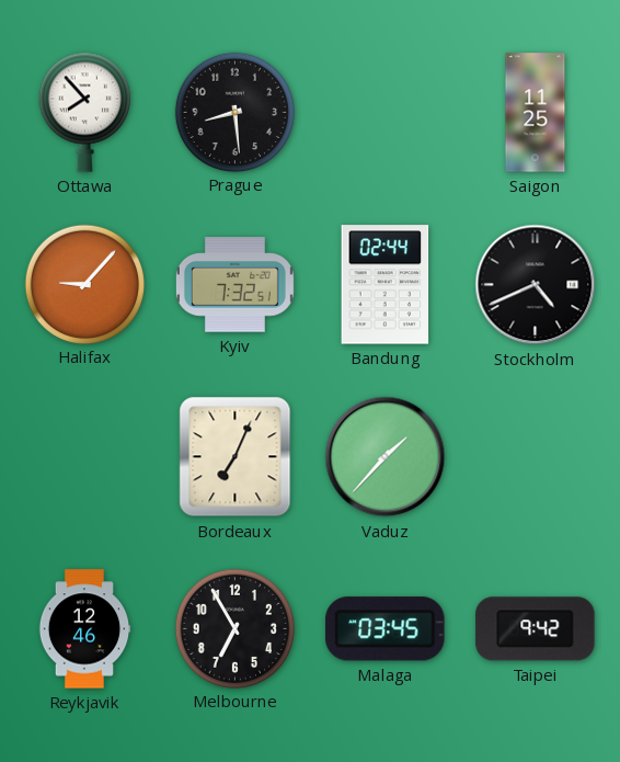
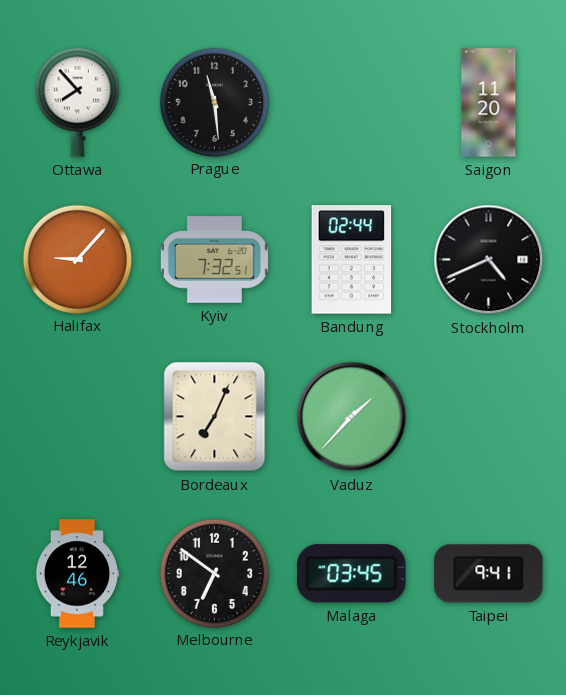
Prague: 8:29 -> 11:29 (214, 102)
Saigon: 11:25 -> 11:20 (489, 103)
Melbourne: 6:55 -> 6:51 (214, 573)
Taipei: 9:42 -> 9:41 (489, 574)
